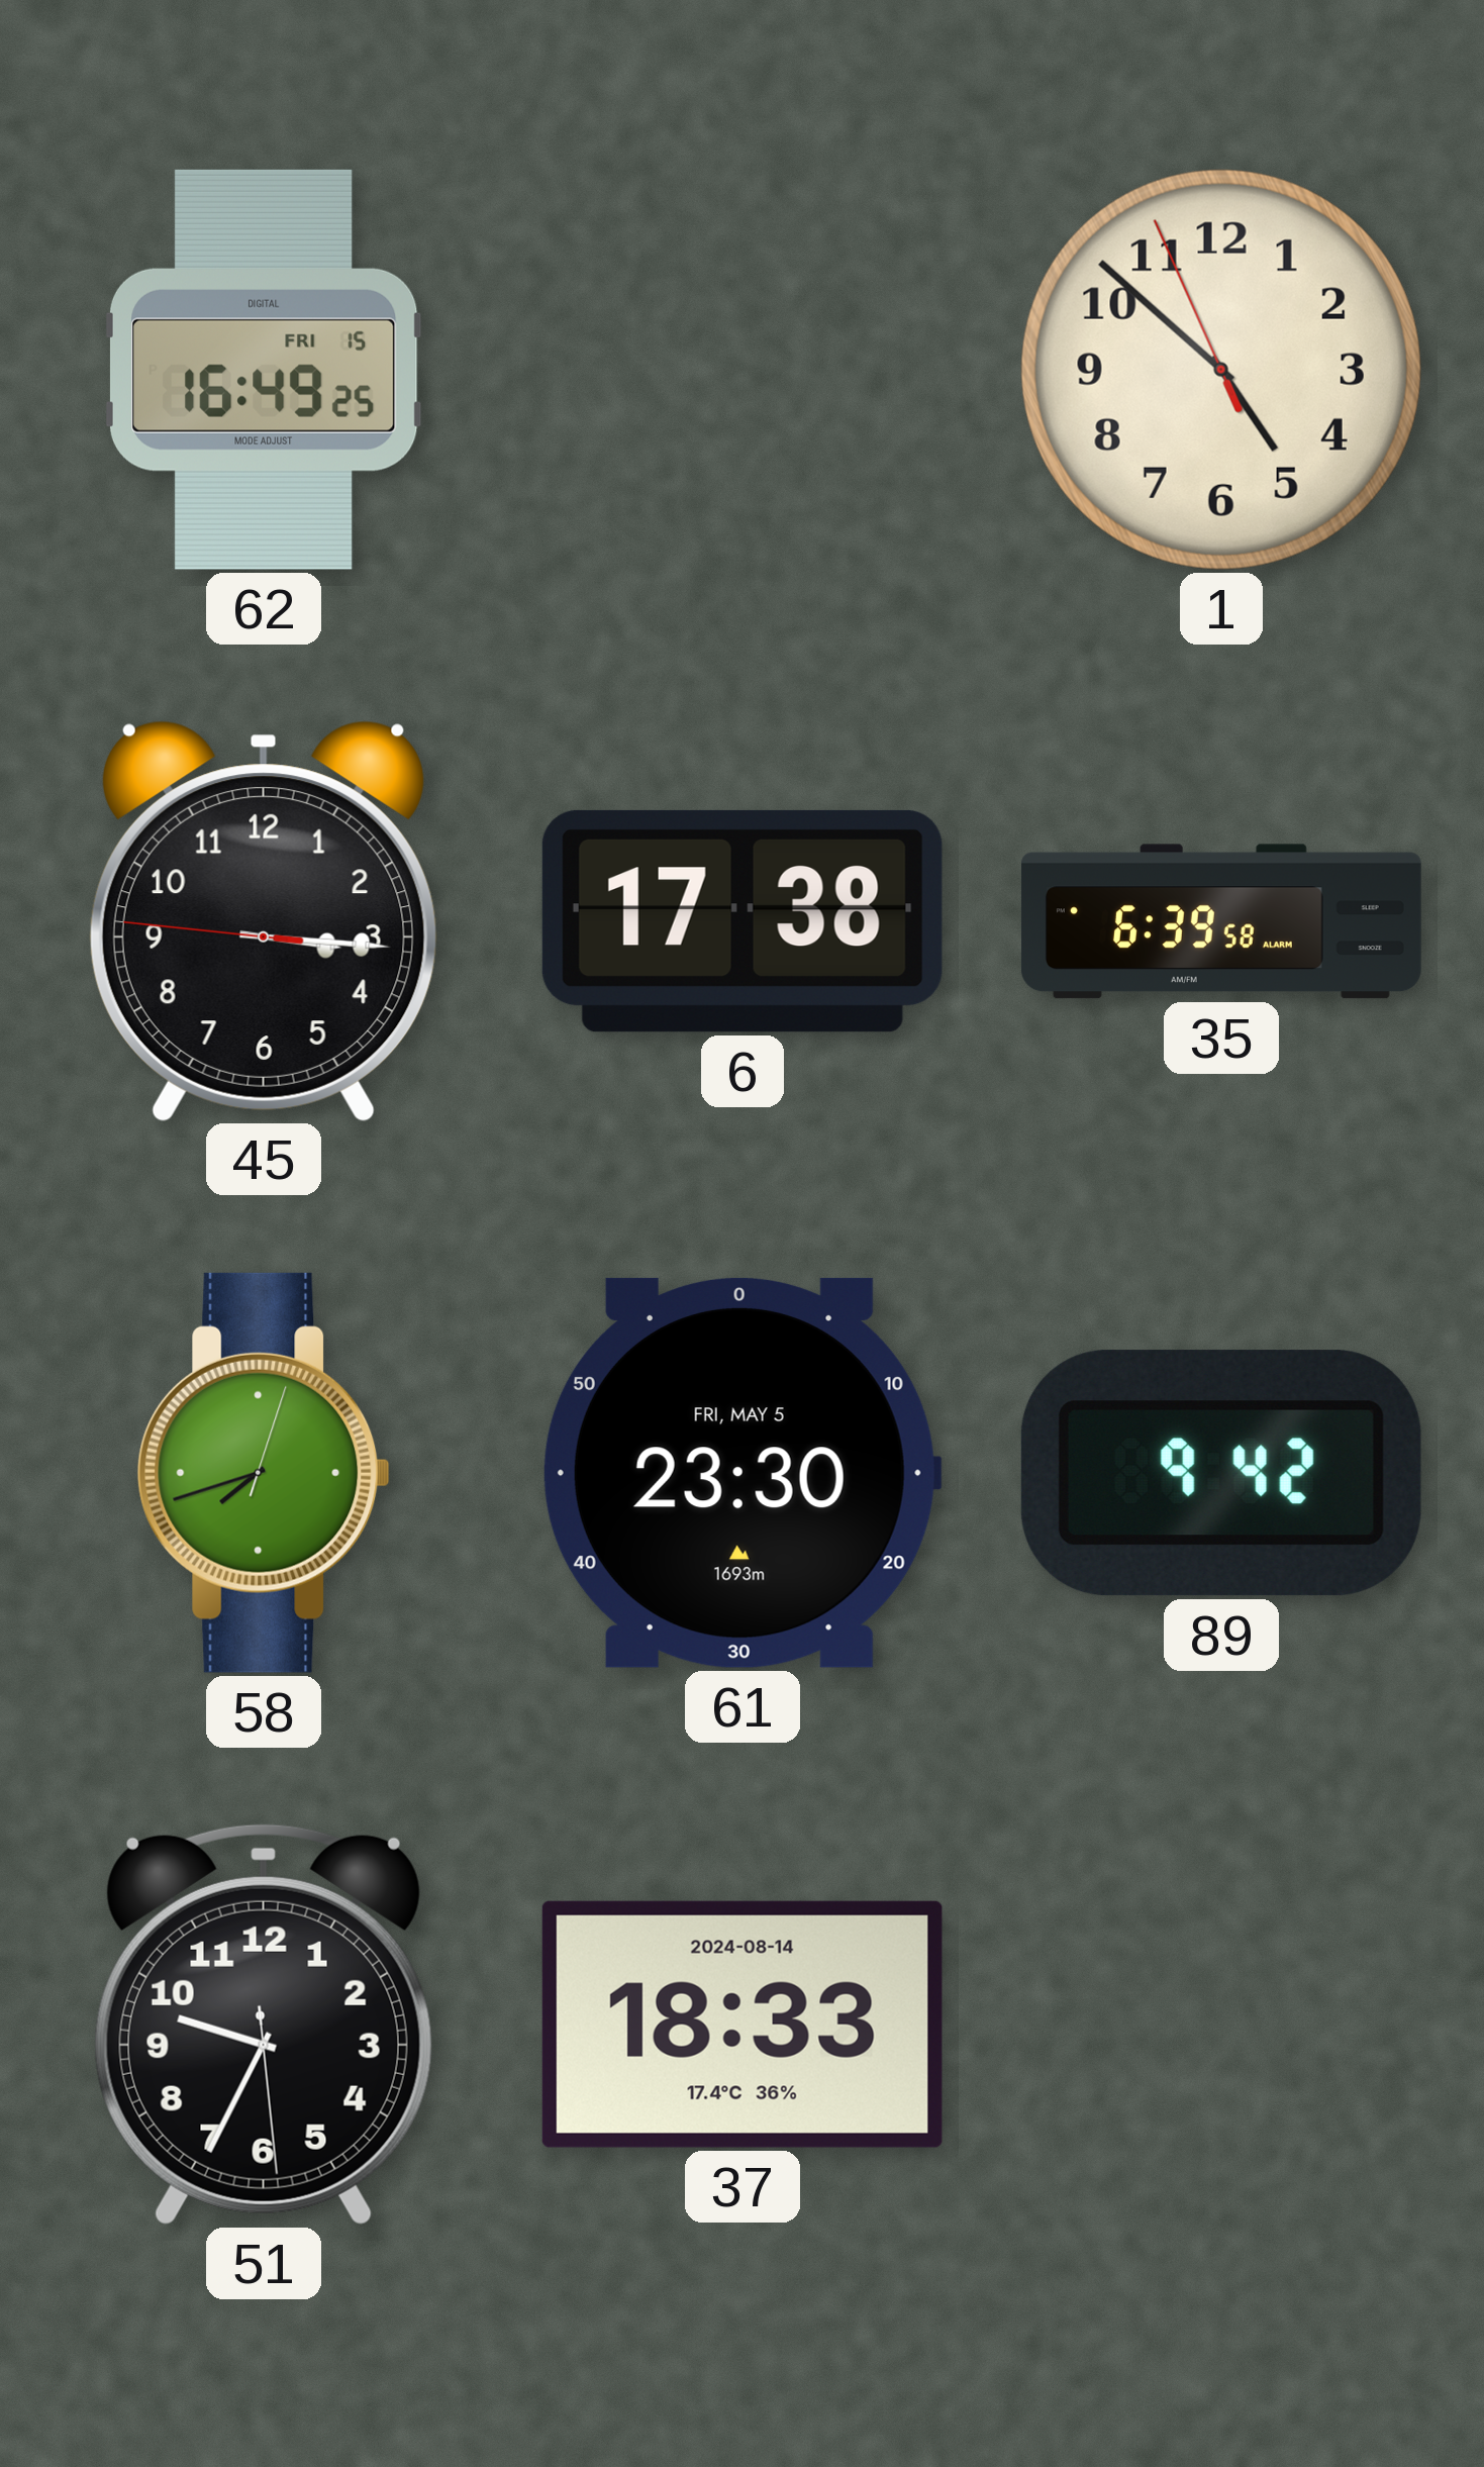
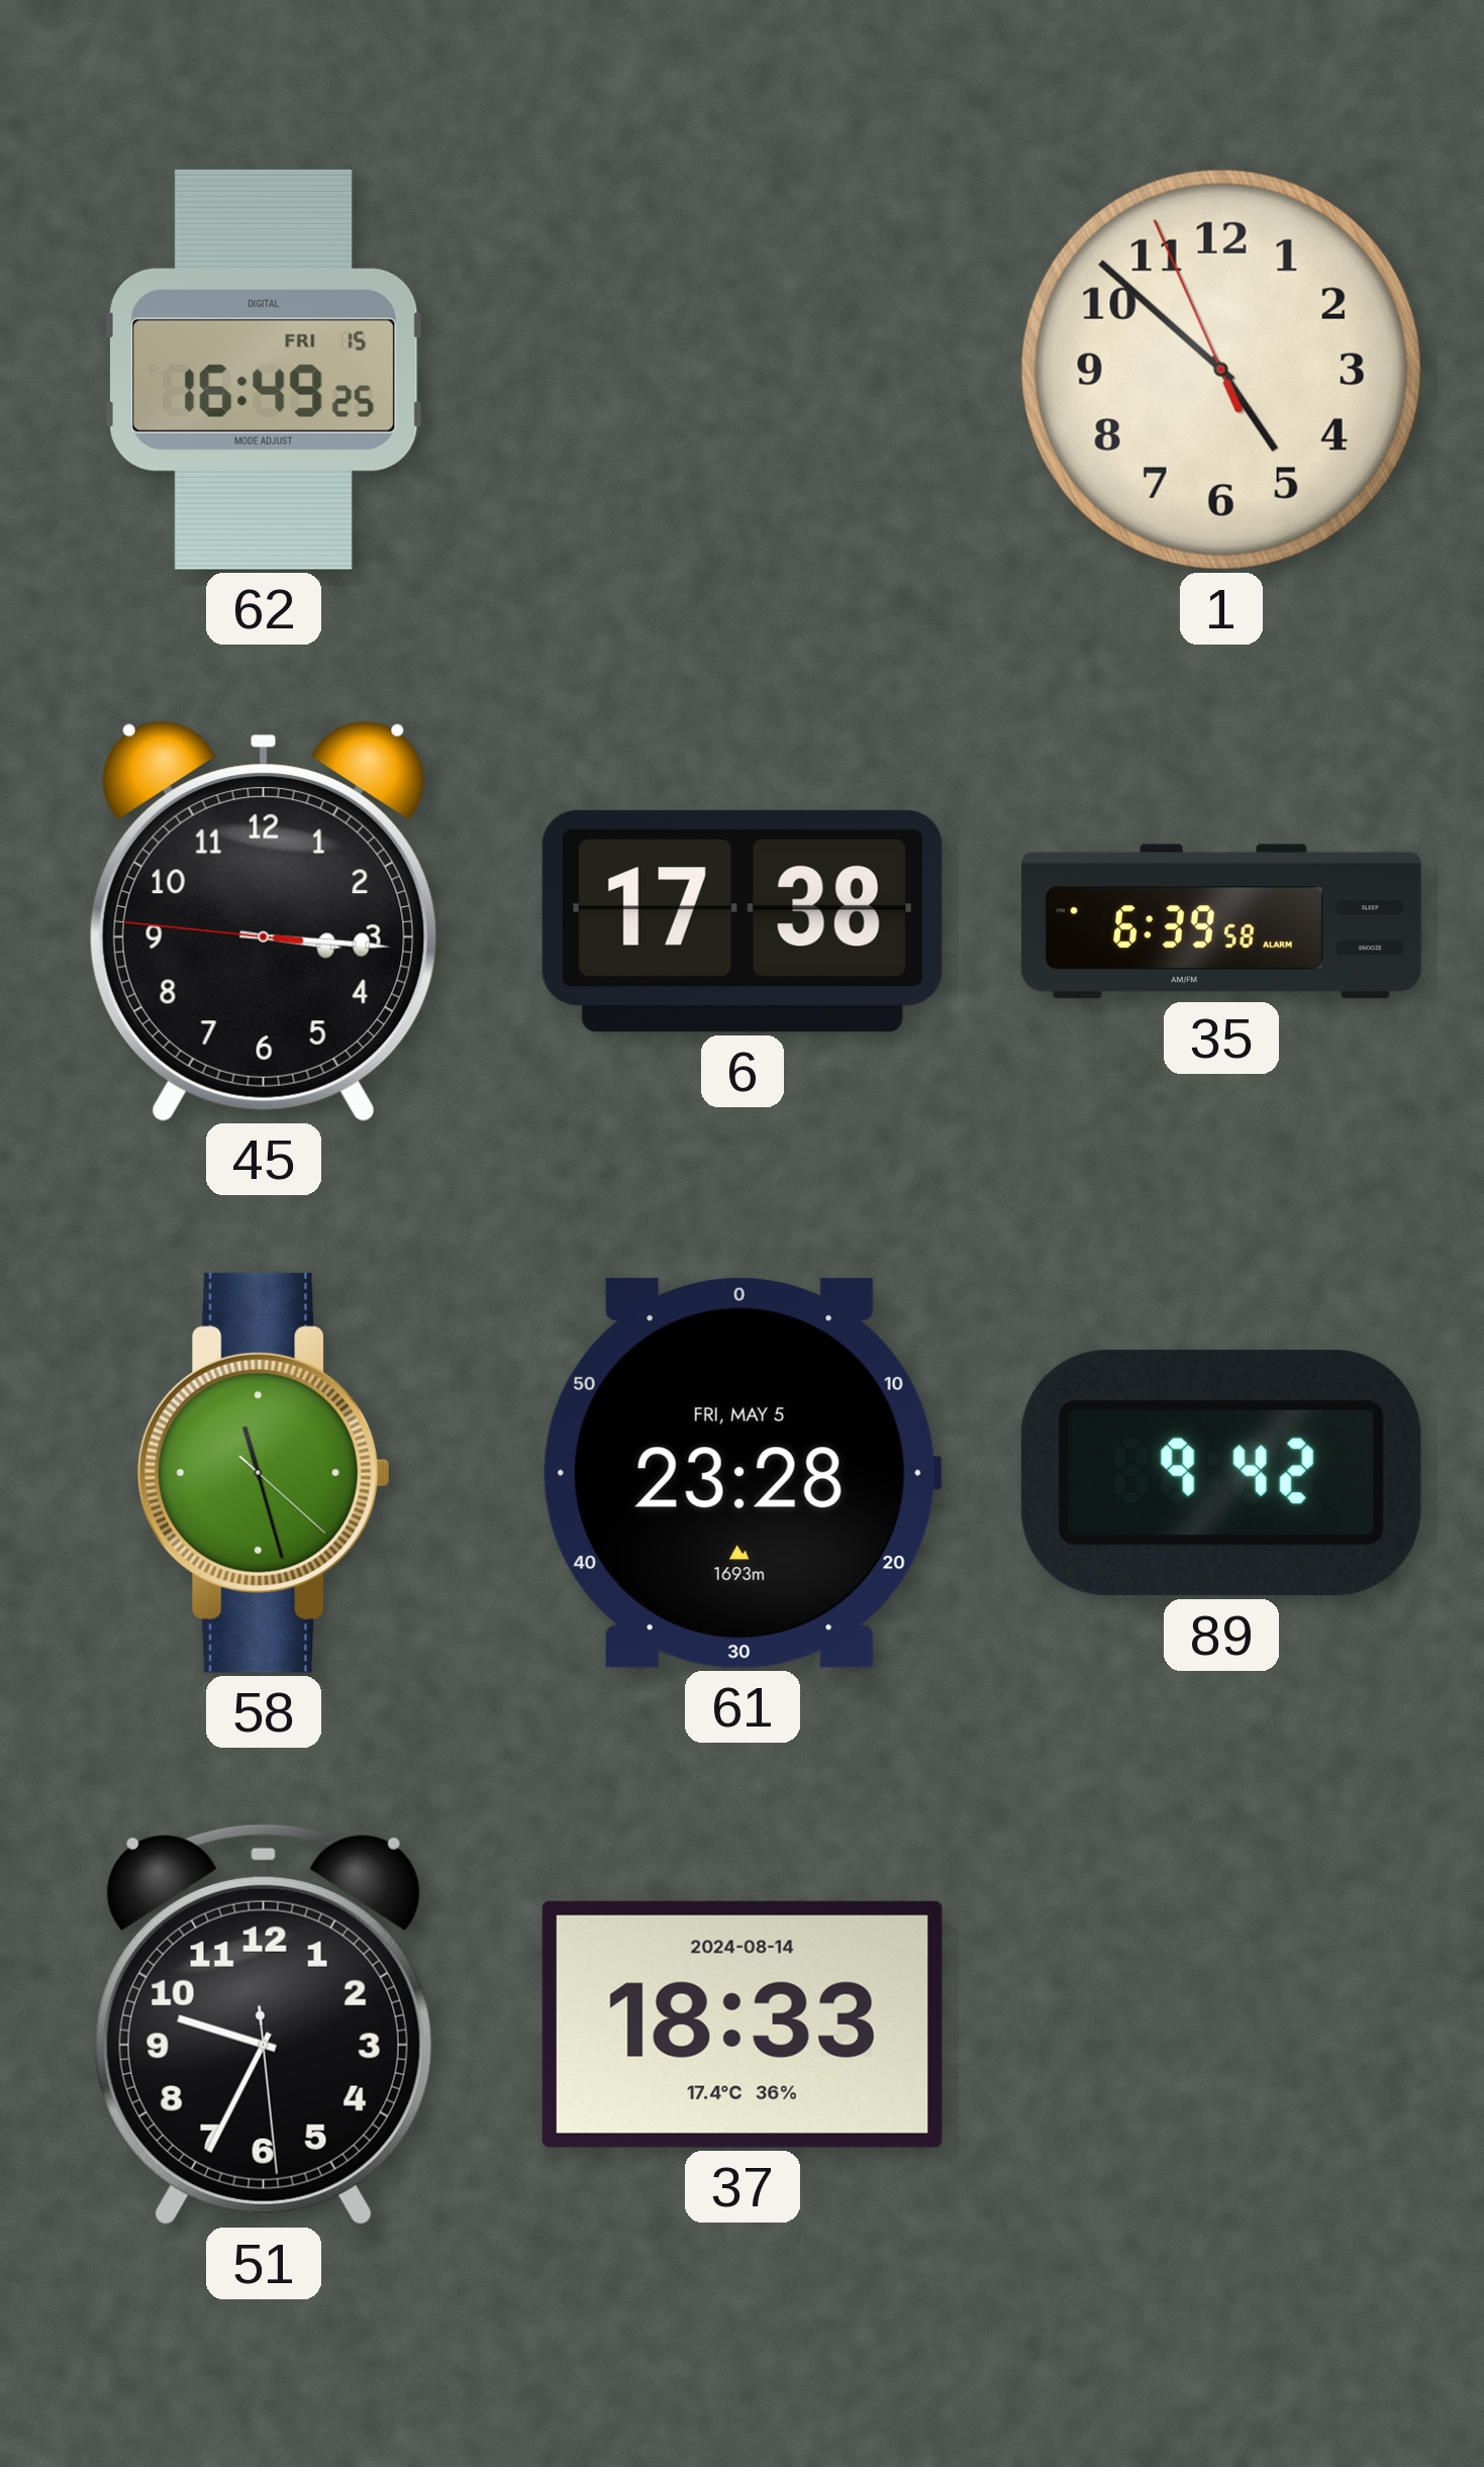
58: 7:42 -> 11:27 (264, 1473)
61: 23:30 -> 23:28 (743, 1473)
